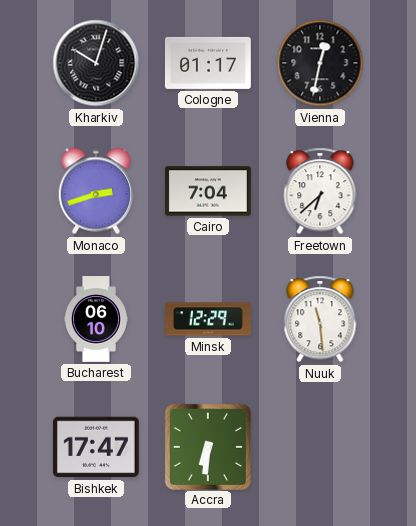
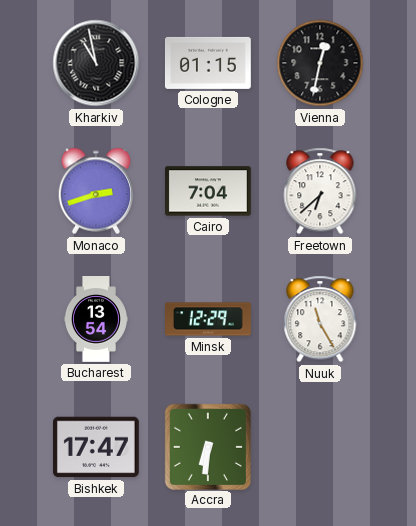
Kharkiv: 10:03 -> 10:58 (96, 63)
Cologne: 01:17 -> 01:15 (208, 63)
Bucharest: 06:10 -> 13:54 (96, 320)
Nuuk: 11:29 -> 11:25 (320, 319)
